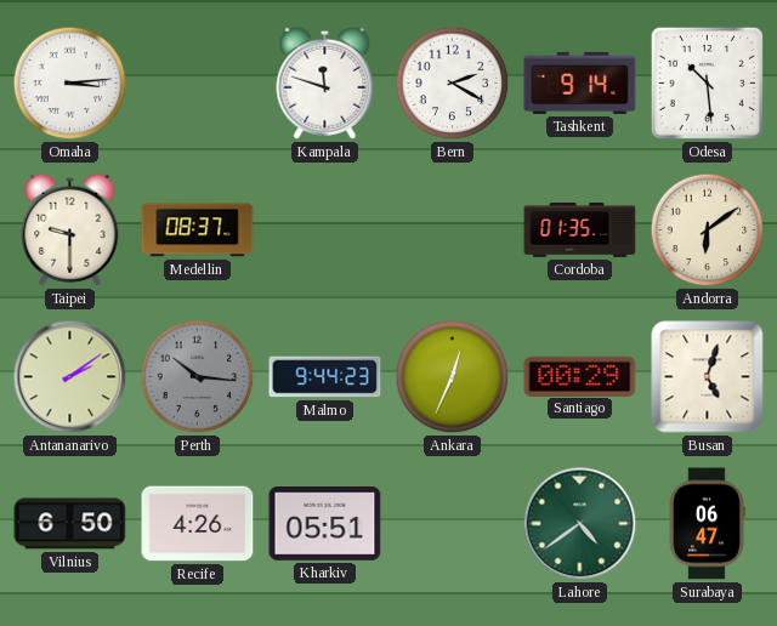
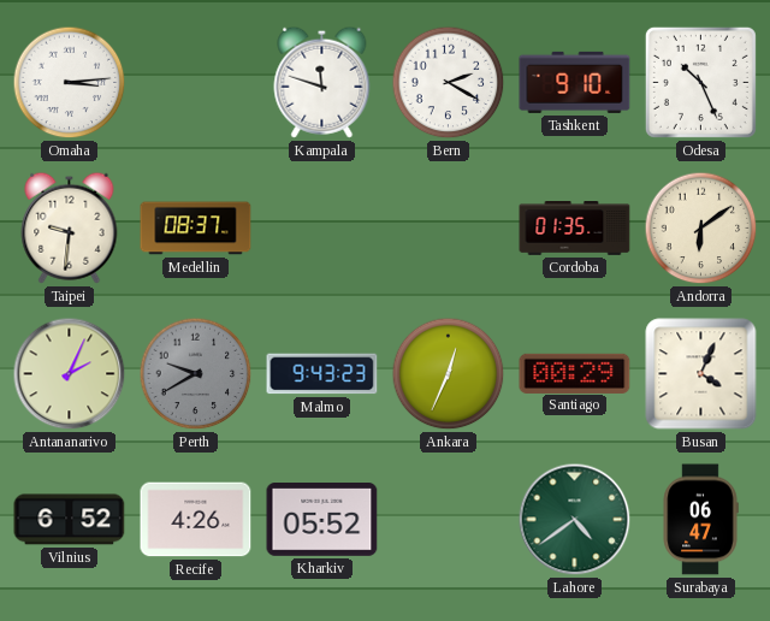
Tashkent: 9:14 -> 9:10 (575, 82)
Odesa: 10:29 -> 10:26 (700, 82)
Taipei: 9:30 -> 9:31 (70, 227)
Antananarivo: 2:09 -> 2:04 (70, 374)
Perth: 10:16 -> 9:40 (196, 374)
Malmo: 9:44 -> 9:43 (322, 374)
Busan: 5:03 -> 4:04 (701, 374)
Vilnius: 6:50 -> 6:52 (70, 520)
Kharkiv: 05:51 -> 05:52 (322, 520)
